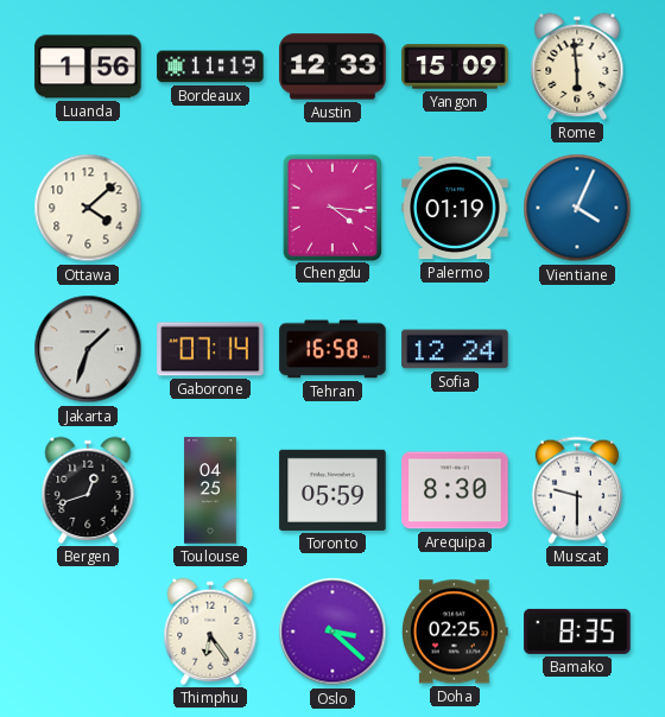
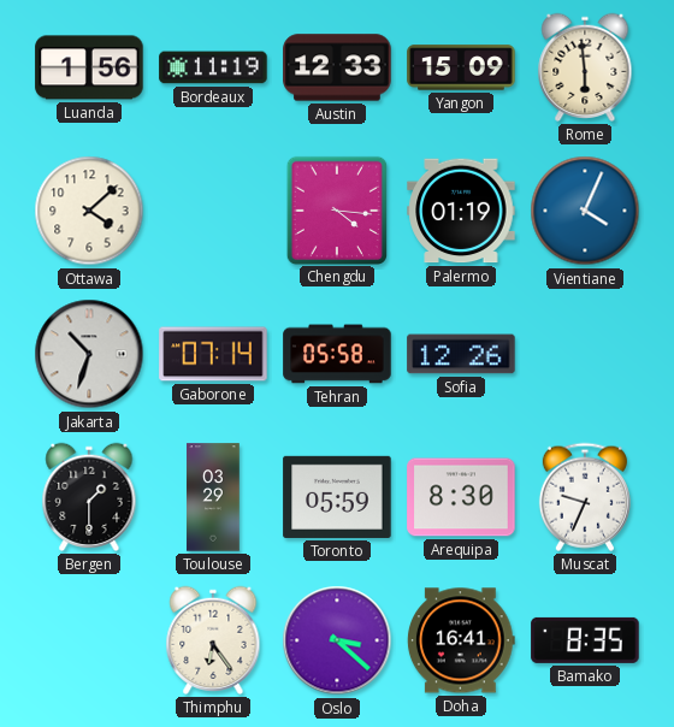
Jakarta: 1:33 -> 10:33 (89, 354)
Tehran: 16:58 -> 05:58 (337, 354)
Sofia: 12:24 -> 12:26 (461, 354)
Bergen: 12:42 -> 1:30 (89, 497)
Toulouse: 04:25 -> 03:29 (213, 497)
Muscat: 9:30 -> 9:34 (585, 497)
Doha: 02:25 -> 16:41 (461, 640)
